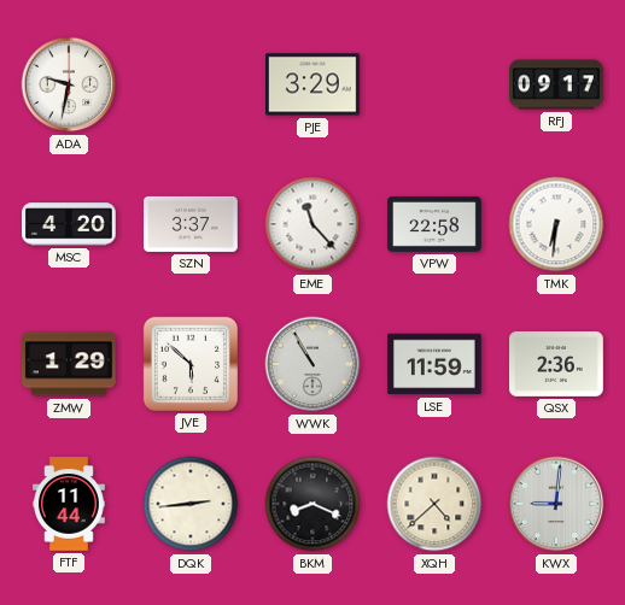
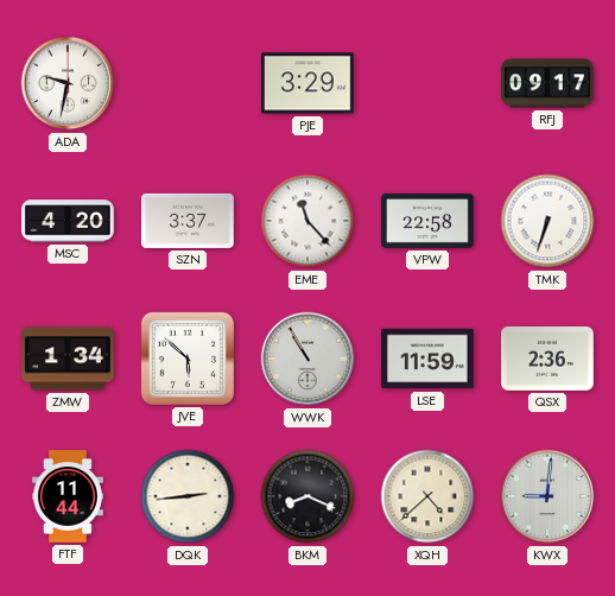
TMK: 6:31 -> 6:33 (547, 221)
ZMW: 1:29 -> 1:34 (69, 359)
